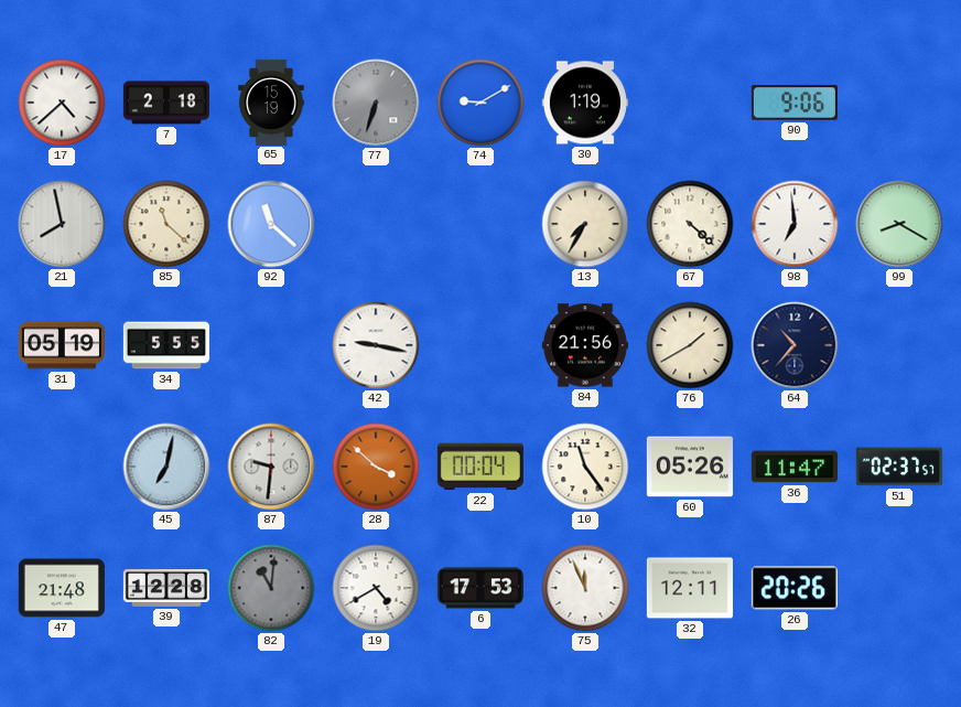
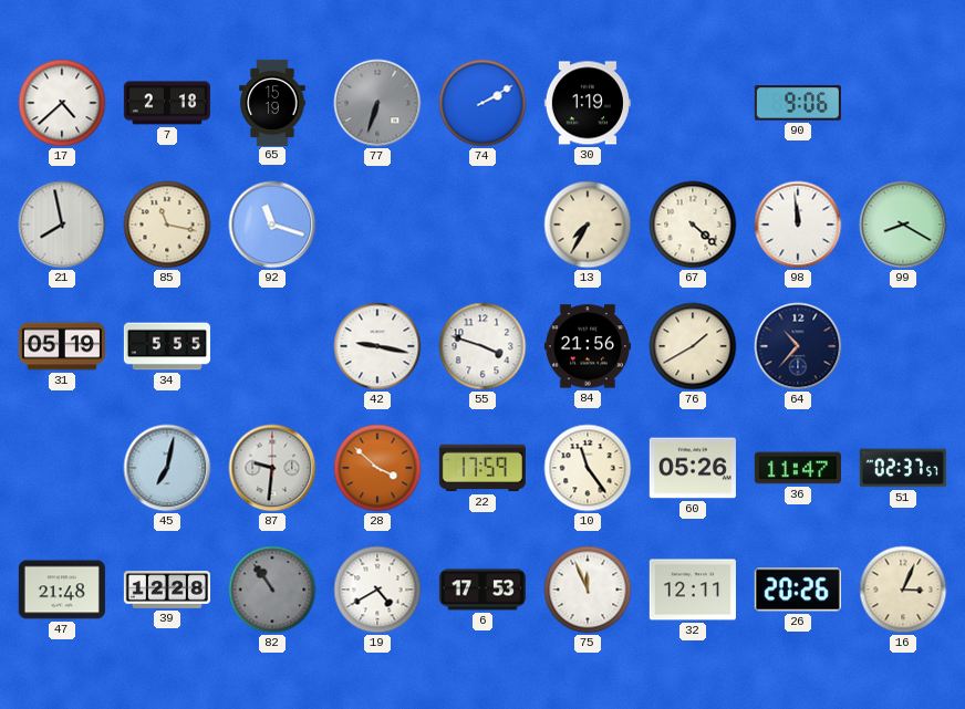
74: 9:10 -> 2:10 (483, 103)
85: 11:22 -> 11:17 (167, 225)
92: 11:22 -> 11:18 (272, 225)
98: 6:59 -> 11:59 (798, 225)
55: none -> 3:48 (483, 346)
22: 00:04 -> 17:59 (483, 468)
82: 11:01 -> 10:54 (272, 590)
16: none -> 3:04 (903, 590)
